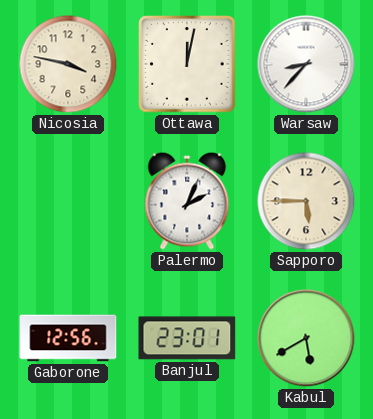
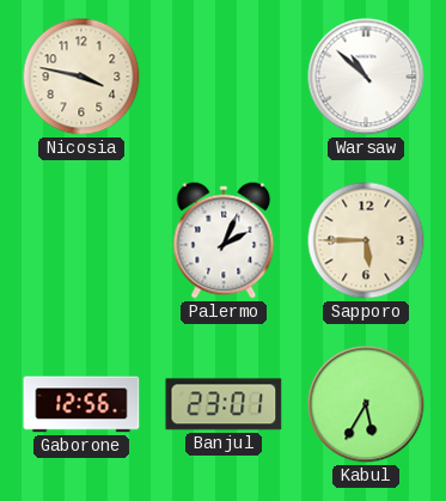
Ottawa: 12:02 -> none (187, 64)
Warsaw: 8:37 -> 10:52 (366, 77)
Kabul: 5:40 -> 5:35 (366, 404)
